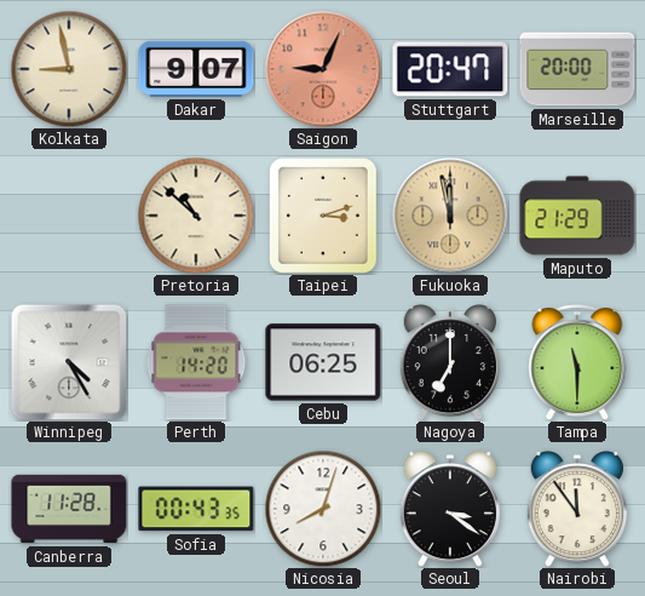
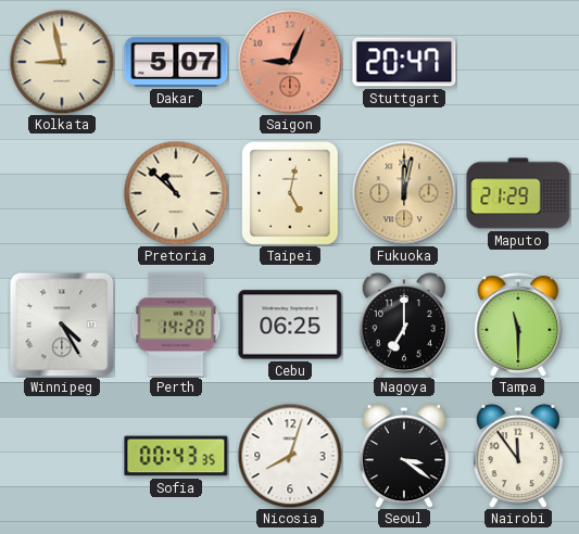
Dakar: 9:07 -> 5:07 (176, 62)
Marseille: 20:00 -> none (577, 69)
Taipei: 3:12 -> 5:02 (291, 194)
Fukuoka: 11:58 -> 12:02 (404, 193)
Canberra: 11:28 -> none (69, 509)
